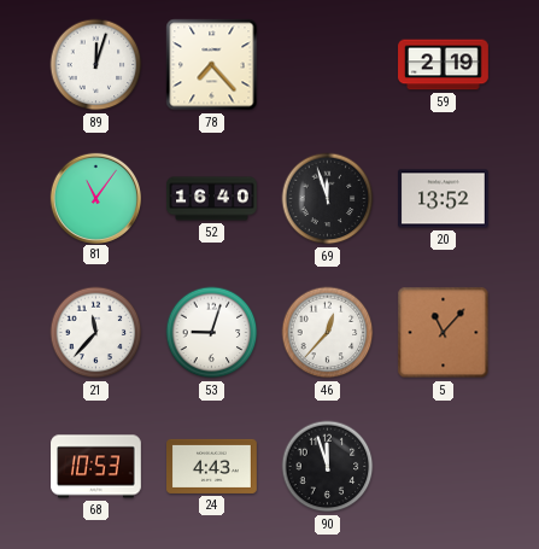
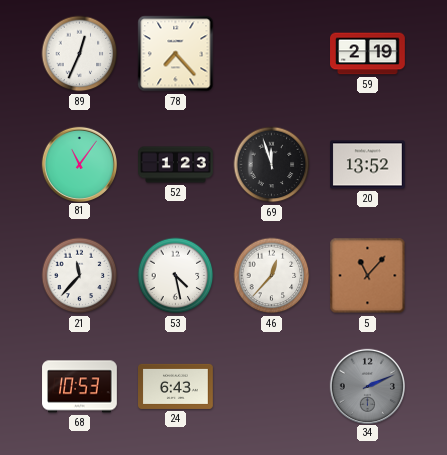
89: 12:03 -> 12:34 (80, 54)
52: 16:40 -> 1:23 (176, 165)
53: 9:03 -> 4:28 (176, 276)
24: 4:43 -> 6:43 (176, 386)
90: 11:57 -> none (328, 467)
34: none -> 2:11 (367, 386)
